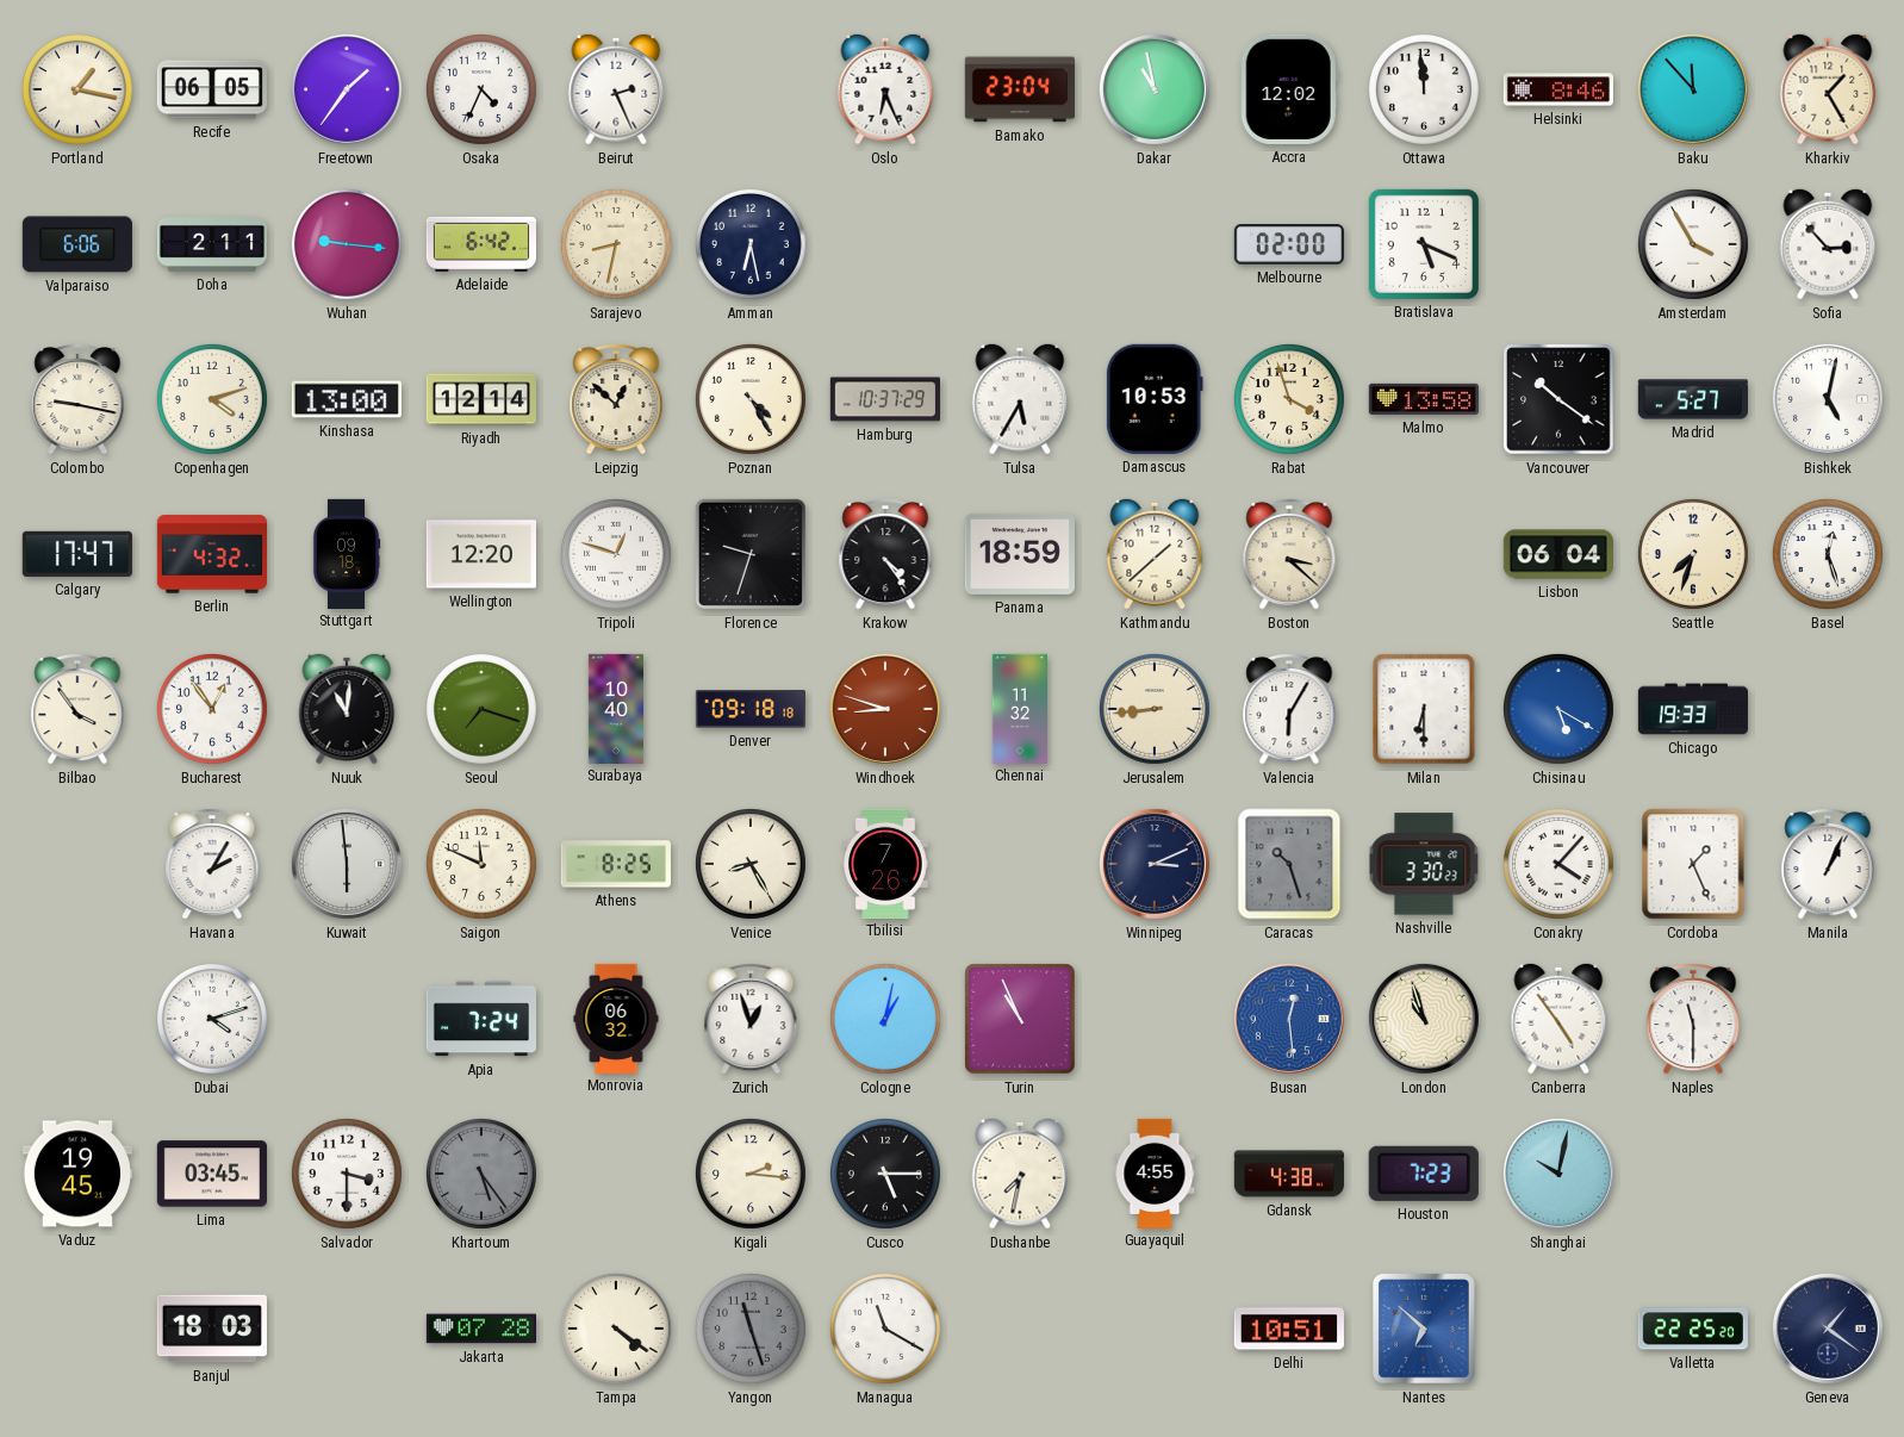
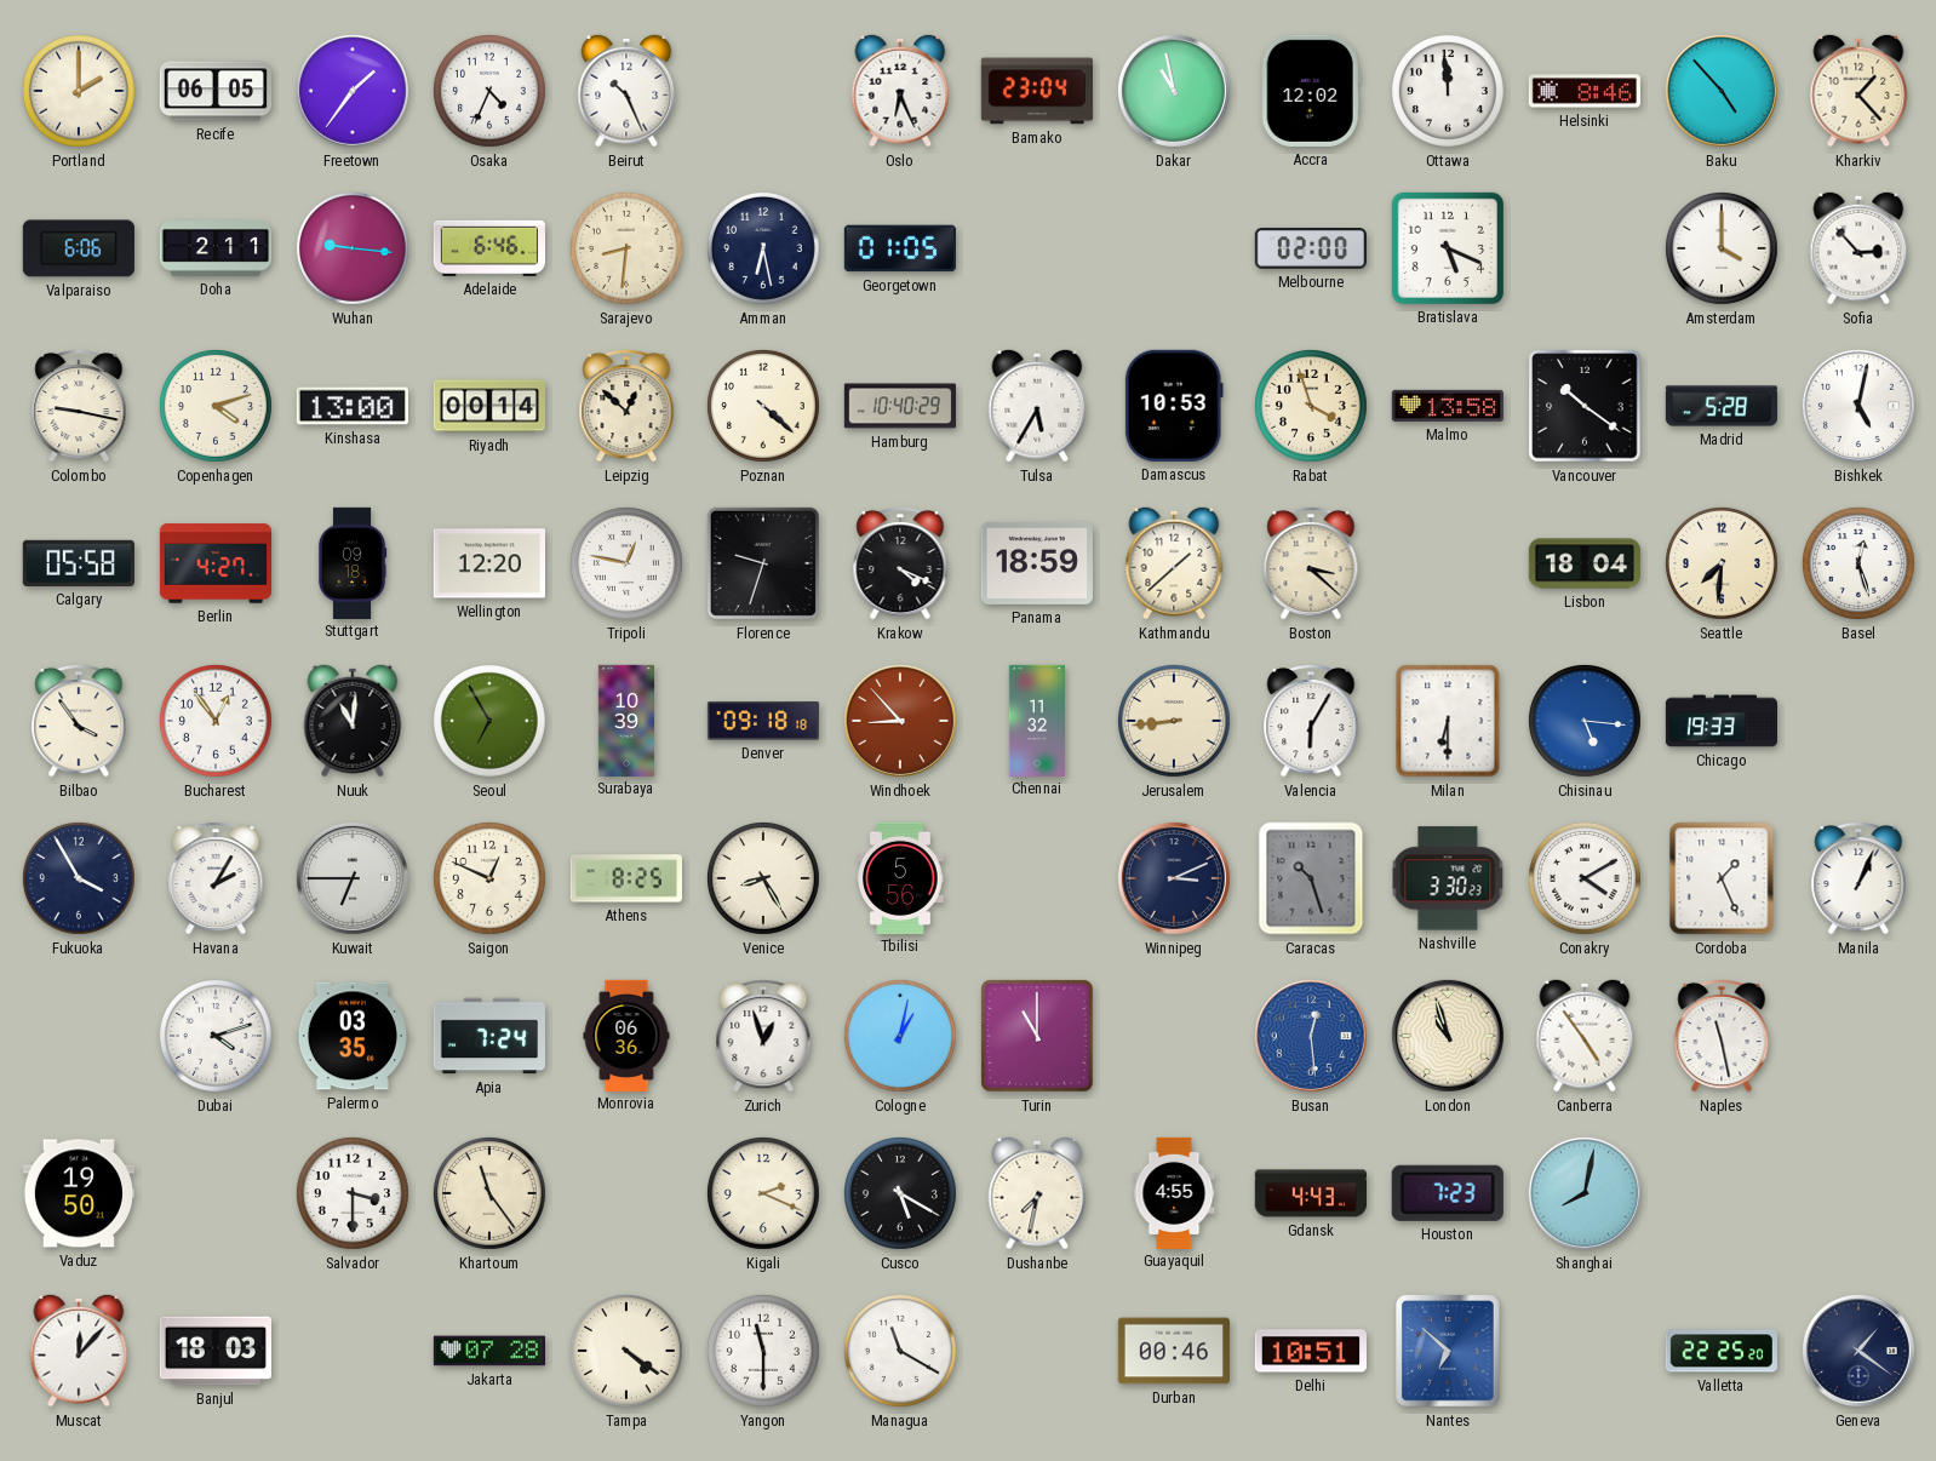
Portland: 1:17 -> 2:00 (79, 91)
Beirut: 2:26 -> 10:26 (626, 91)
Baku: 11:53 -> 4:53 (1722, 91)
Kharkiv: 1:25 -> 1:23 (1858, 91)
Adelaide: 6:42 -> 6:46 (489, 248)
Sarajevo: 8:32 -> 8:31 (626, 248)
Georgetown: none -> 01:05 (900, 248)
Amsterdam: 3:55 -> 4:00 (1722, 248)
Riyadh: 12:14 -> 00:14 (489, 406)
Poznan: 4:25 -> 4:22 (763, 406)
Hamburg: 10:37 -> 10:40 (899, 406)
Madrid: 5:27 -> 5:28 (1722, 406)
Calgary: 17:47 -> 05:58 (79, 563)
Berlin: 4:32 -> 4:27 (214, 563)
Tripoli: 12:48 -> 12:47 (626, 563)
Krakow: 4:24 -> 4:19 (900, 563)
Lisbon: 06:04 -> 18:04 (1585, 563)
Seattle: 7:33 -> 7:31 (1722, 563)
Seoul: 7:18 -> 6:55 (489, 721)
Surabaya: 10:40 -> 10:39 (625, 720)
Windhoek: 8:48 -> 8:53 (900, 721)
Chisinau: 5:20 -> 5:16 (1585, 721)
Fukuoka: none -> 3:55 (79, 878)
Kuwait: 5:59 -> 6:45 (353, 878)
Saigon: 11:49 -> 12:49 (489, 878)
Tbilisi: 7:26 -> 5:56 (900, 877)
Conakry: 4:07 -> 4:10 (1585, 878)
Palermo: none -> 03:35 (353, 1036)
Monrovia: 06:32 -> 06:36 (626, 1035)
Turin: 10:56 -> 11:00 (1037, 1036)
Naples: 11:30 -> 11:28 (1722, 1036)
Vaduz: 19:45 -> 19:50 (79, 1193)
Lima: 03:45 -> none (212, 1174)
Khartoum: 5:24 -> 11:24 (489, 1193)
Khartoum dial: grey -> cream (489, 1193)
Kigali: 2:16 -> 2:19 (763, 1193)
Cusco: 5:15 -> 5:20 (900, 1193)
Gdansk: 4:38 -> 4:43 (1311, 1193)
Shanghai: 10:02 -> 8:02 (1585, 1193)
Muscat: none -> 12:07 (79, 1351)
Yangon: 11:27 -> 11:30 (763, 1351)
Yangon dial: grey -> white (763, 1351)
Durban: none -> 00:46 (1174, 1351)
